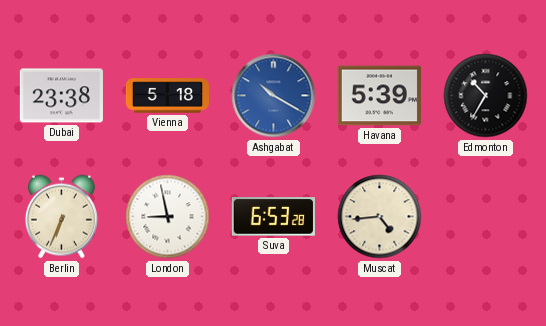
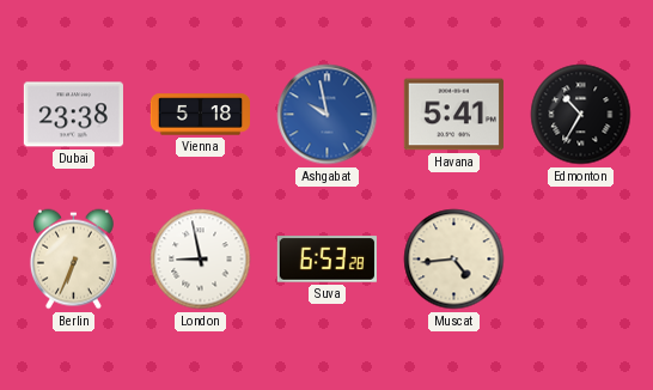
Ashgabat: 10:20 -> 9:58 (328, 115)
Havana: 5:39 -> 5:41 (453, 115)
